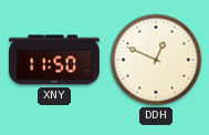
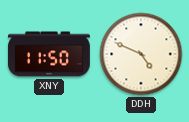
DDH: 12:49 -> 4:49 (141, 54)
